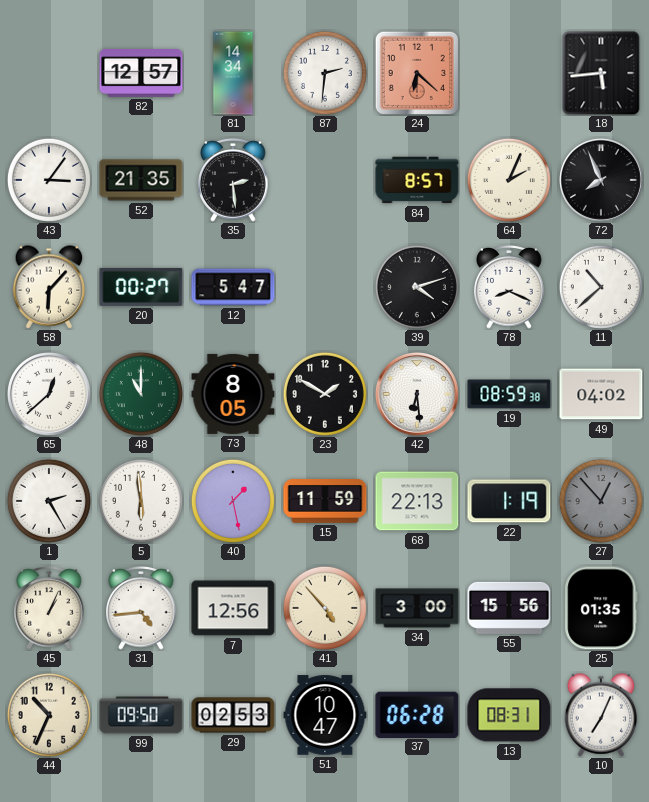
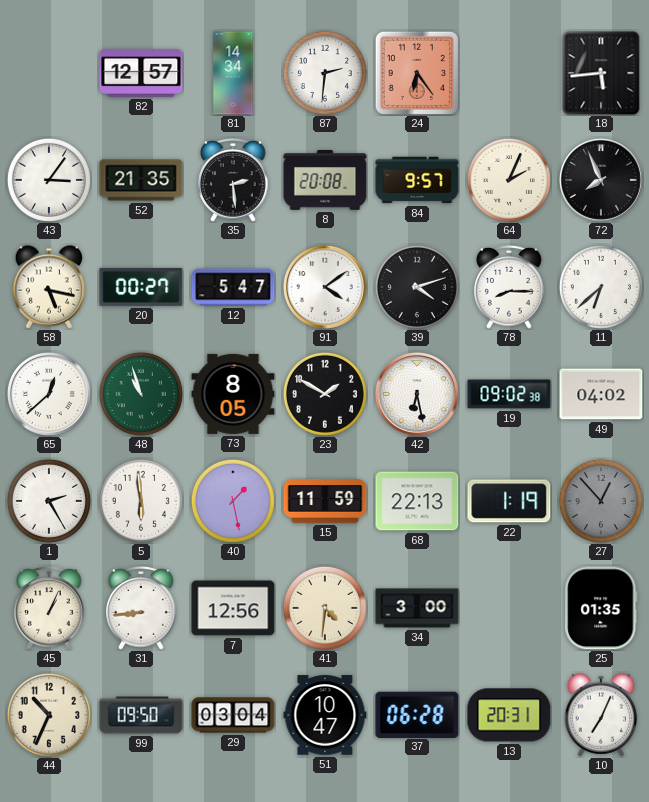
24: 6:22 -> 6:24 (417, 73)
8: none -> 20:08 (325, 180)
84: 8:57 -> 9:57 (417, 180)
58: 6:07 -> 5:17 (49, 287)
91: none -> 4:09 (325, 287)
78: 8:19 -> 8:15 (509, 287)
11: 10:38 -> 6:38 (601, 287)
48: 11:00 -> 10:57 (141, 394)
42: 6:29 -> 6:28 (417, 394)
19: 08:59 -> 09:02 (509, 394)
31: 4:44 -> 8:44 (141, 608)
41: 4:53 -> 4:31 (325, 608)
55: 15:56 -> none (509, 608)
29: 02:53 -> 03:04 (233, 715)
13: 08:31 -> 20:31 (509, 715)
